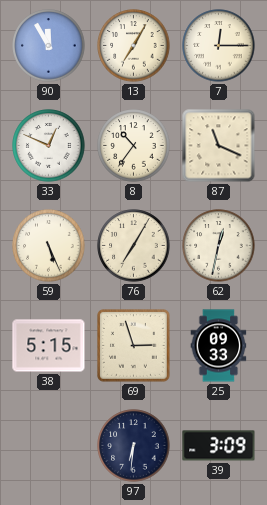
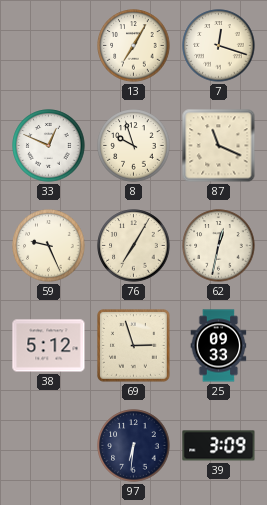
90: 11:55 -> none (49, 46)
7: 12:15 -> 12:18 (219, 46)
8: 10:36 -> 9:57 (134, 146)
59: 5:26 -> 9:26 (49, 246)
38: 5:15 -> 5:12 (49, 346)
